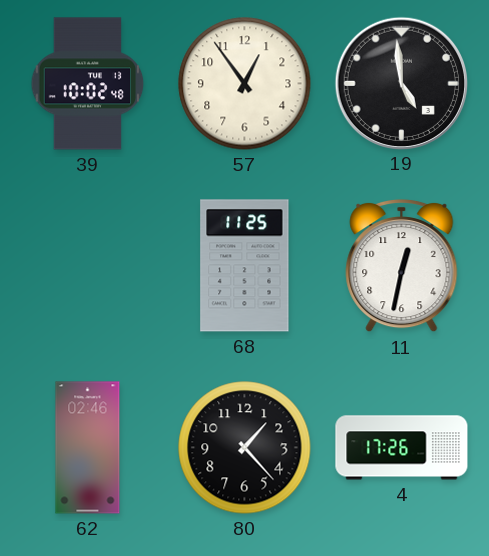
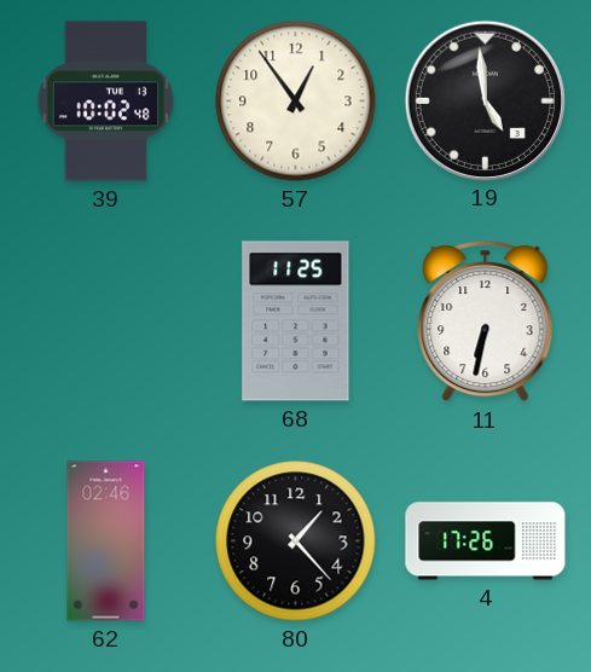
11: 12:32 -> 6:32 (486, 321)
